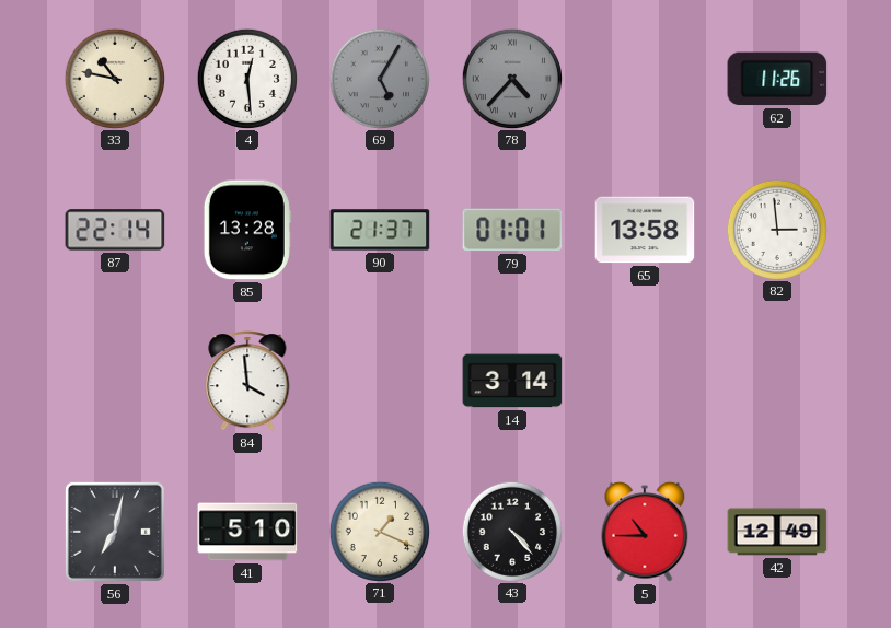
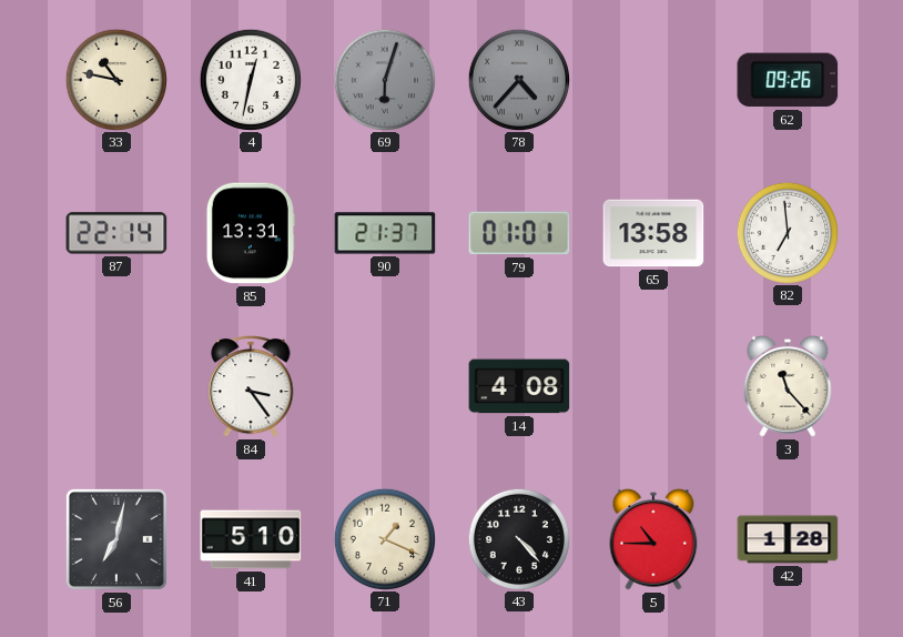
4: 12:29 -> 12:32 (250, 79)
69: 5:05 -> 6:03 (384, 79)
62: 11:26 -> 09:26 (788, 80)
85: 13:28 -> 13:31 (251, 233)
82: 2:59 -> 6:59 (787, 232)
84: 3:59 -> 3:24 (251, 387)
14: 3:14 -> 4:08 (519, 386)
3: none -> 11:23 (788, 386)
42: 12:49 -> 1:28 (788, 539)
